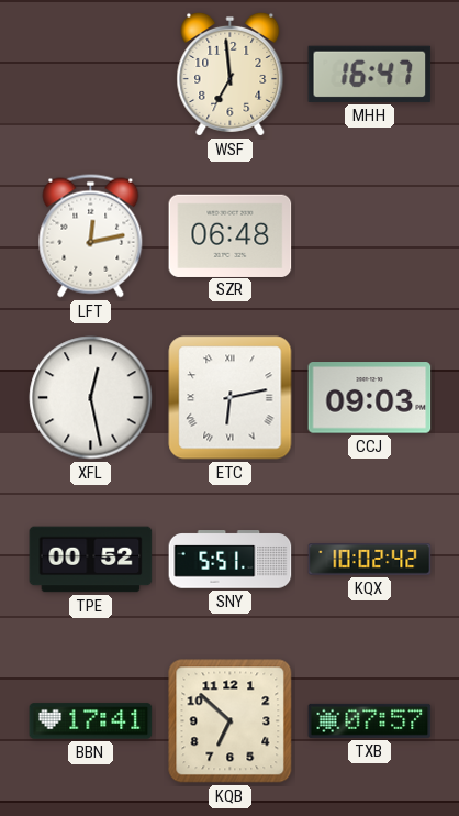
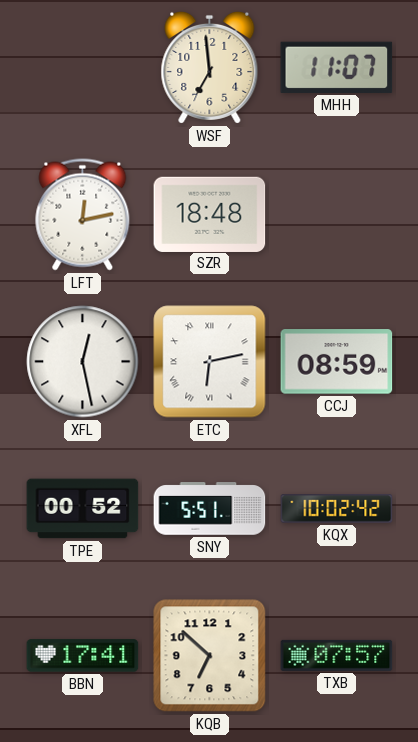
MHH: 16:47 -> 11:07 (337, 67)
SZR: 06:48 -> 18:48 (210, 214)
CCJ: 09:03 -> 08:59 (337, 362)
